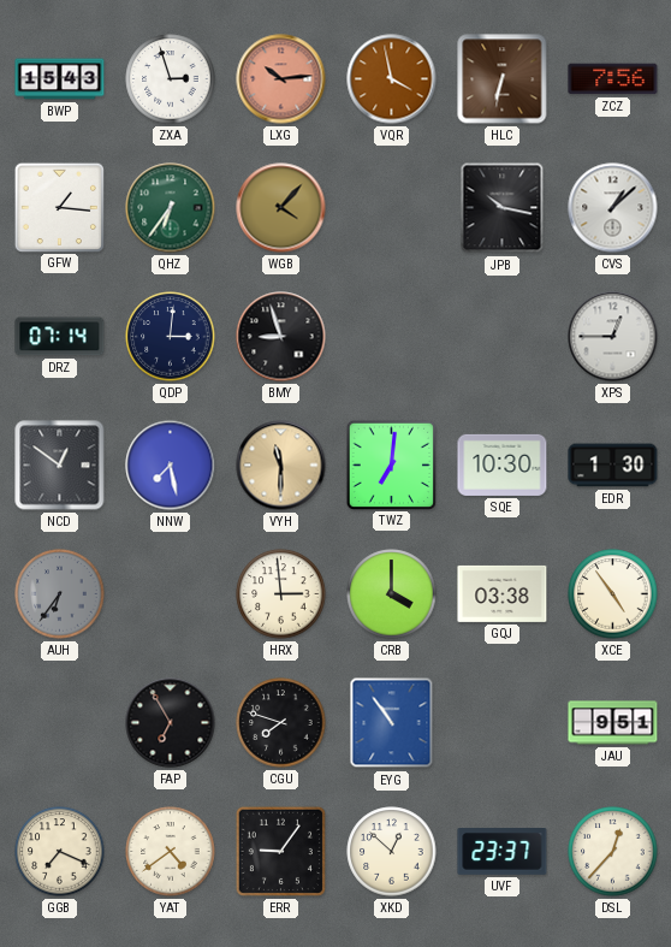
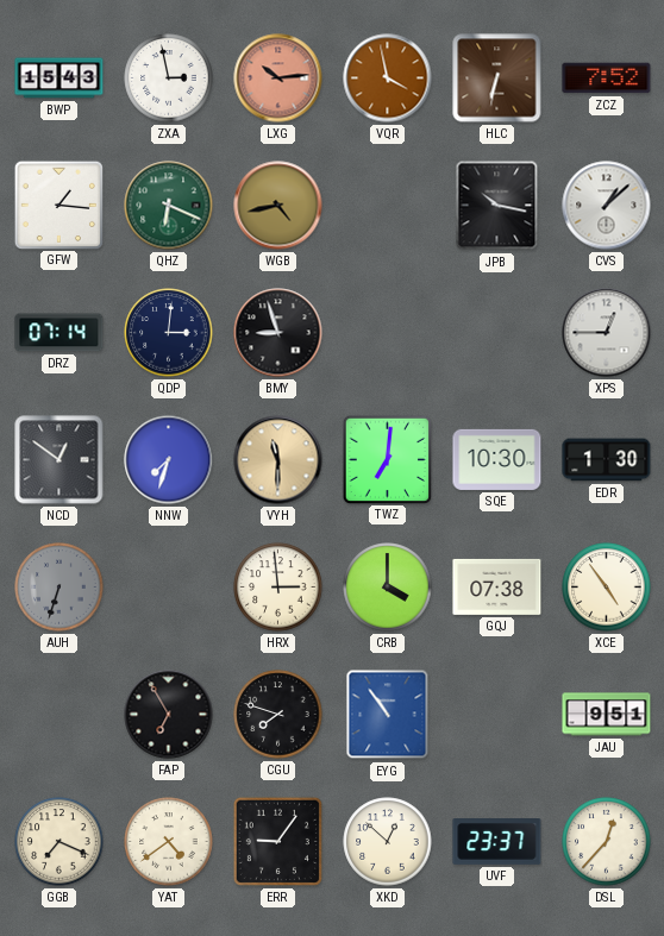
ZXA: 2:57 -> 2:58 (169, 78)
ZCZ: 7:56 -> 7:52 (607, 78)
QHZ: 6:36 -> 6:19 (169, 206)
WGB: 4:07 -> 4:43 (278, 206)
NNW: 7:28 -> 7:33 (169, 460)
AUH: 6:36 -> 6:33 (59, 588)
GQJ: 03:38 -> 07:38 (497, 586)
